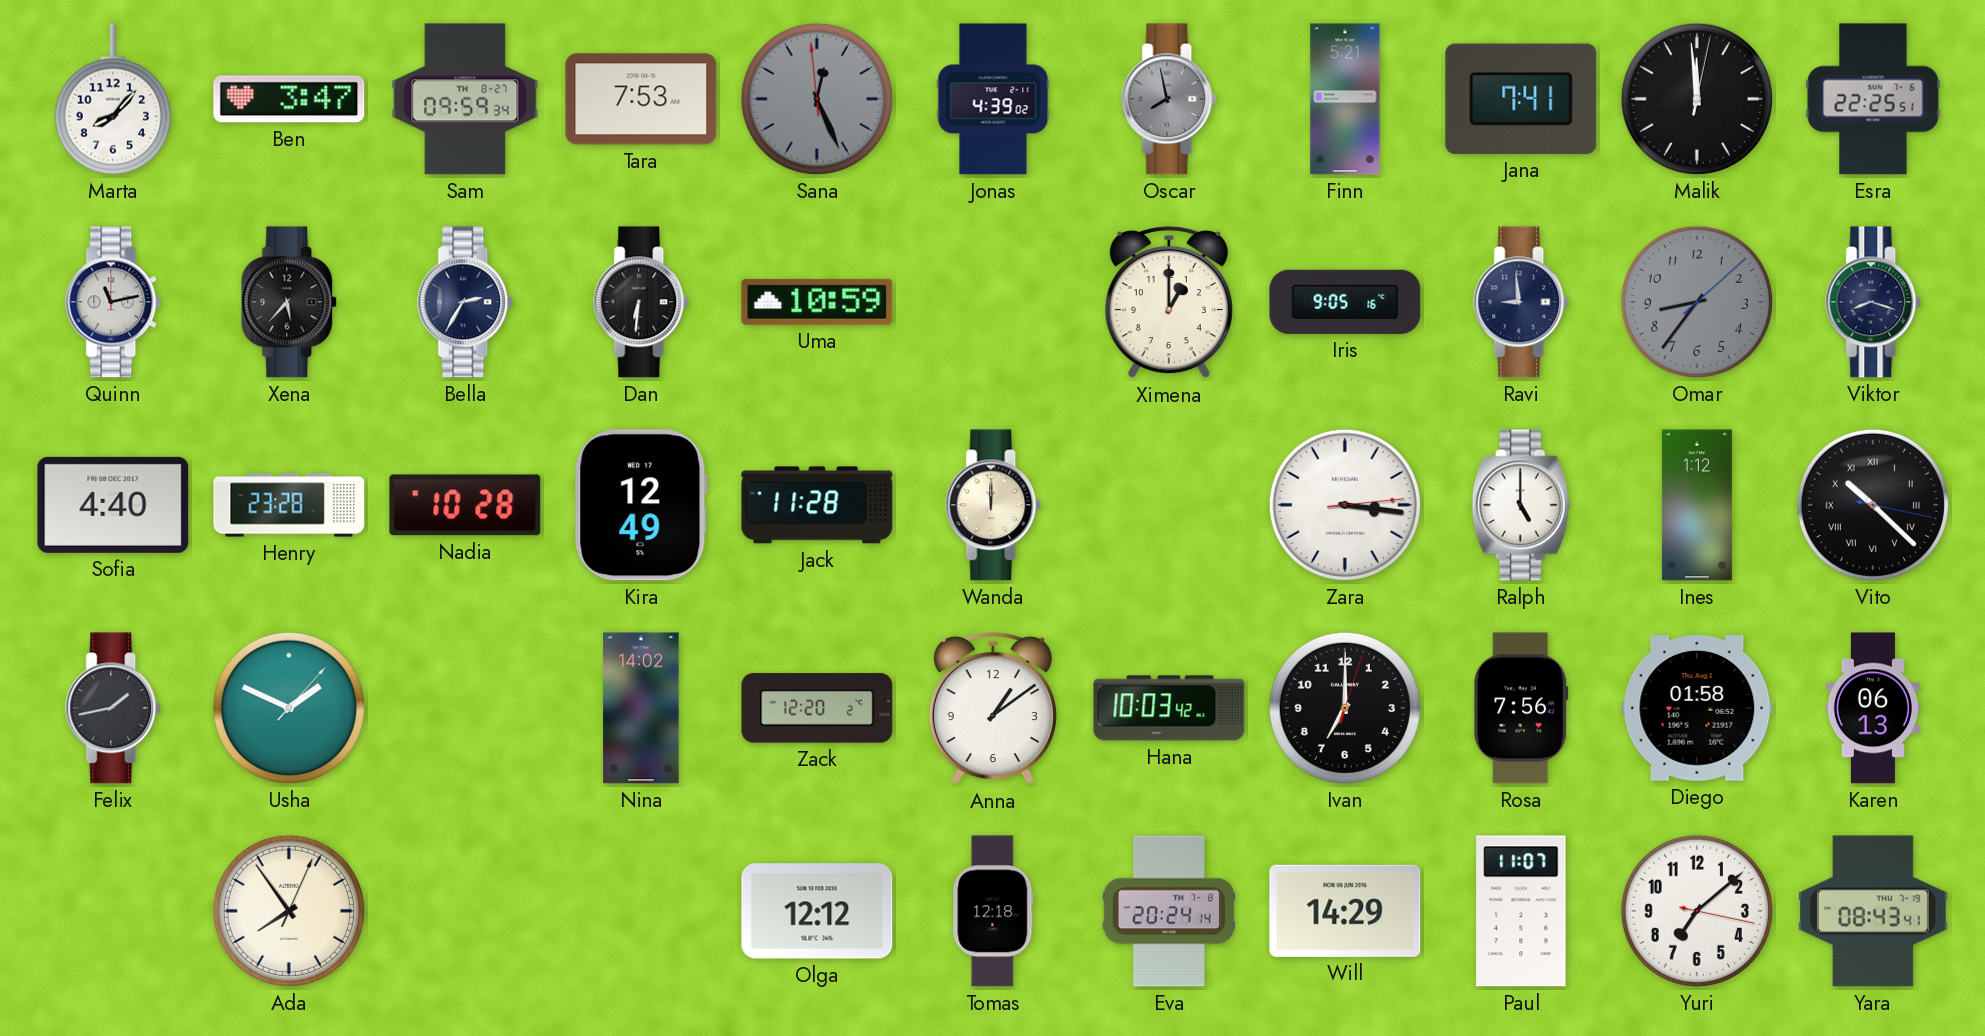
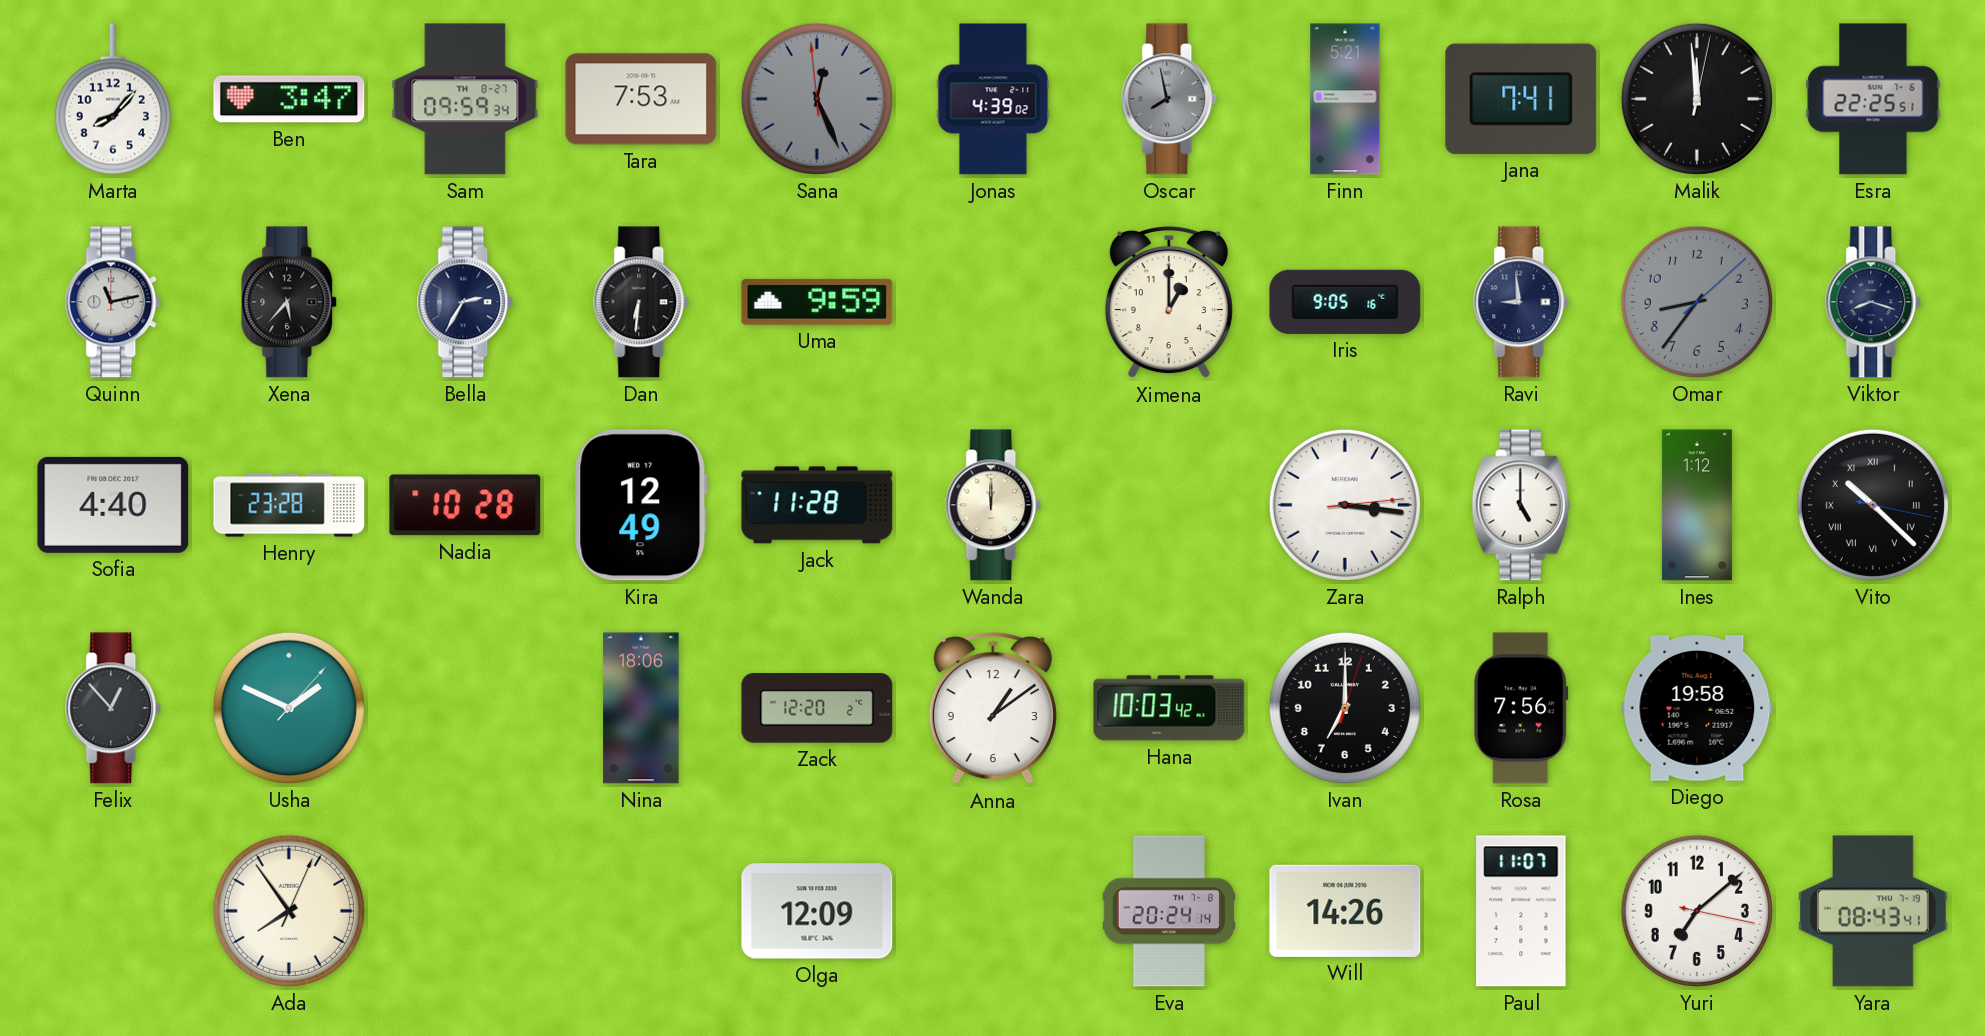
Uma: 10:59 -> 9:59 (817, 302)
Felix: 1:43 -> 12:53 (114, 708)
Nina: 14:02 -> 18:06 (641, 708)
Diego: 01:58 -> 19:58 (1697, 708)
Karen: 06:13 -> none (1873, 708)
Olga: 12:12 -> 12:09 (817, 911)
Tomas: 12:18 -> none (993, 911)
Will: 14:29 -> 14:26 (1345, 911)
